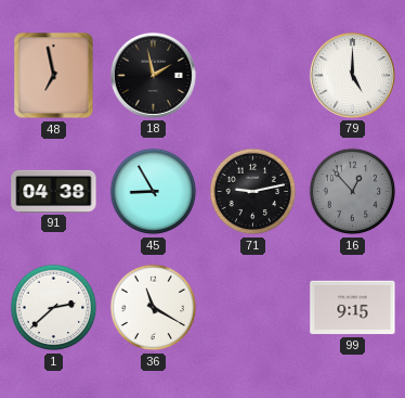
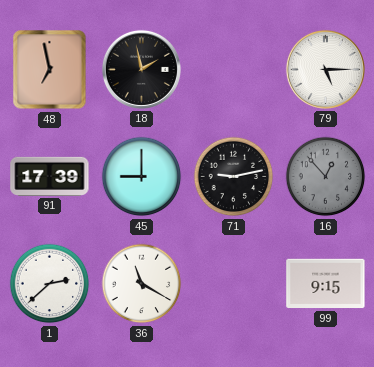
79: 5:00 -> 5:15 (325, 69)
91: 04:38 -> 17:39 (50, 176)
45: 8:55 -> 9:00 (142, 177)
